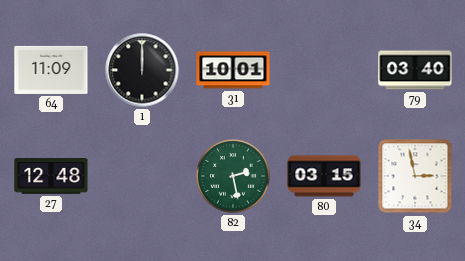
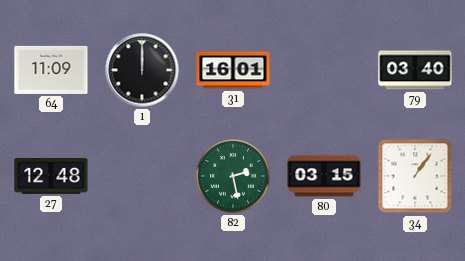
31: 10:01 -> 16:01 (233, 70)
34: 2:58 -> 1:06 (415, 176)
